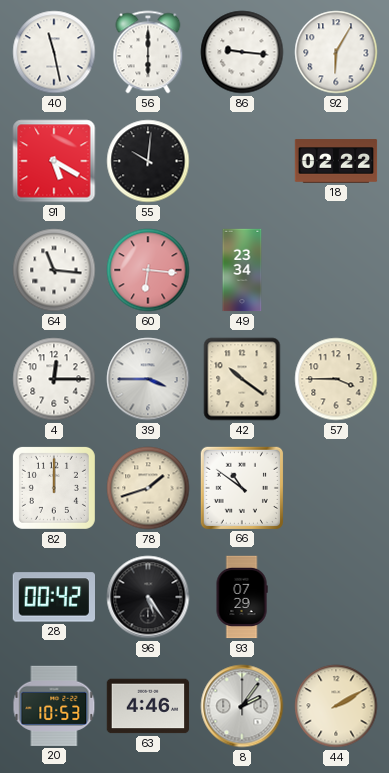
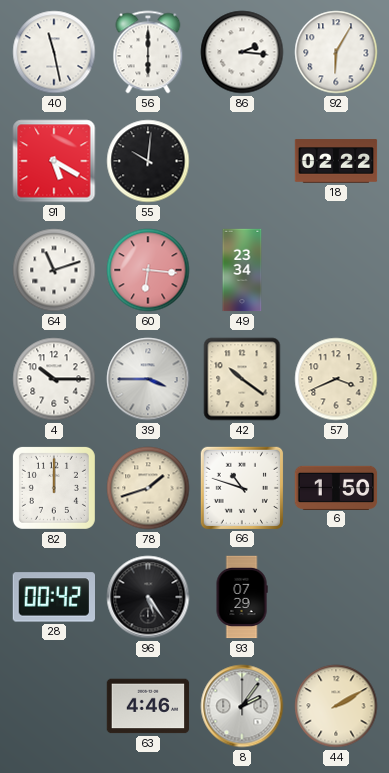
86: 9:16 -> 2:16 (242, 52)
64: 11:16 -> 11:12 (54, 270)
4: 12:15 -> 10:15 (54, 379)
57: 3:45 -> 3:41 (336, 379)
66: 10:51 -> 10:48 (241, 487)
6: none -> 1:50 (336, 487)
20: 10:53 -> none (54, 706)
